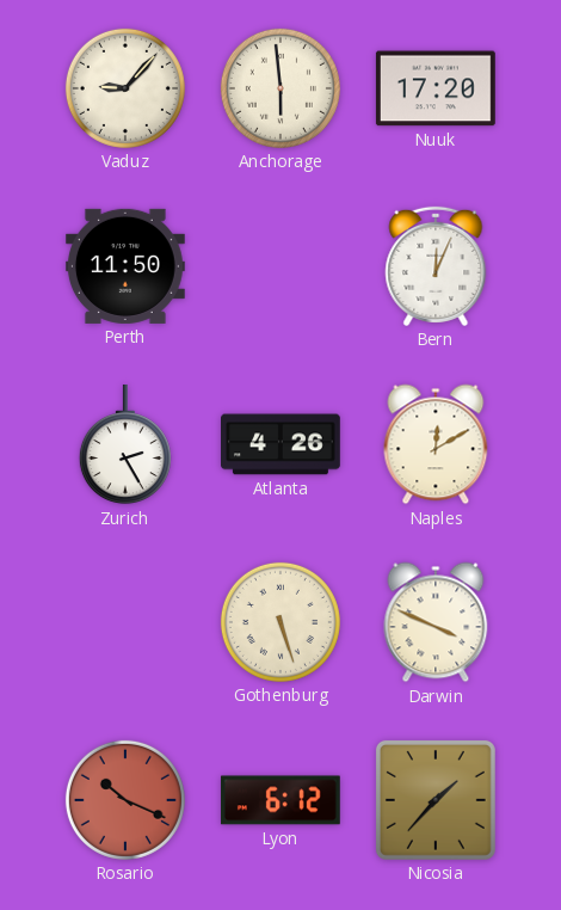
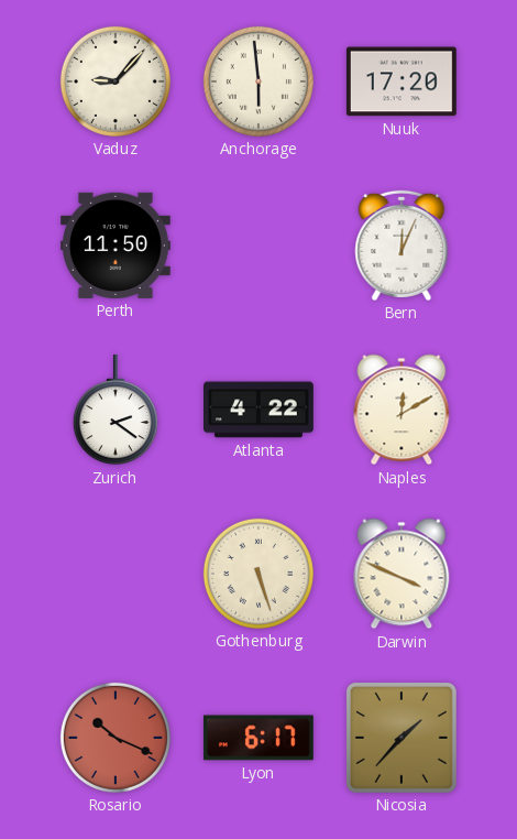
Zurich: 2:25 -> 2:21 (116, 410)
Atlanta: 4:26 -> 4:22 (260, 410)
Lyon: 6:12 -> 6:17 (258, 738)
